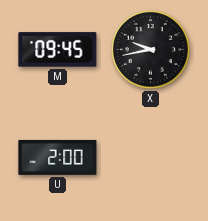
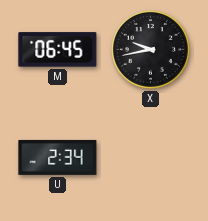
M: 09:45 -> 06:45 (58, 50)
U: 2:00 -> 2:34 (58, 157)
